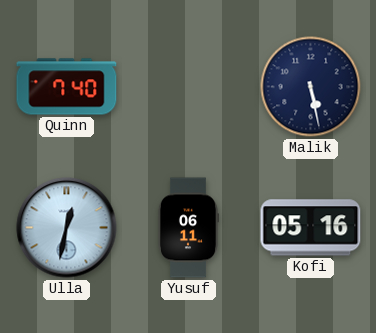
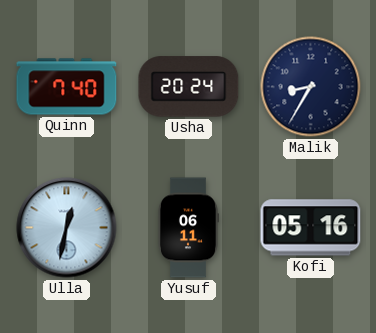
Usha: none -> 20:24 (189, 87)
Malik: 5:28 -> 8:35 (311, 87)
